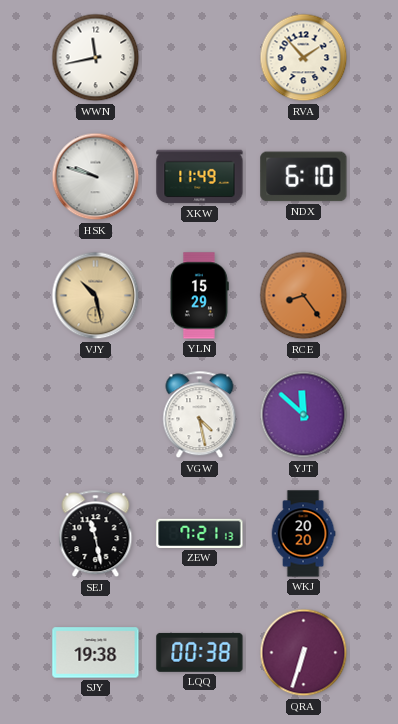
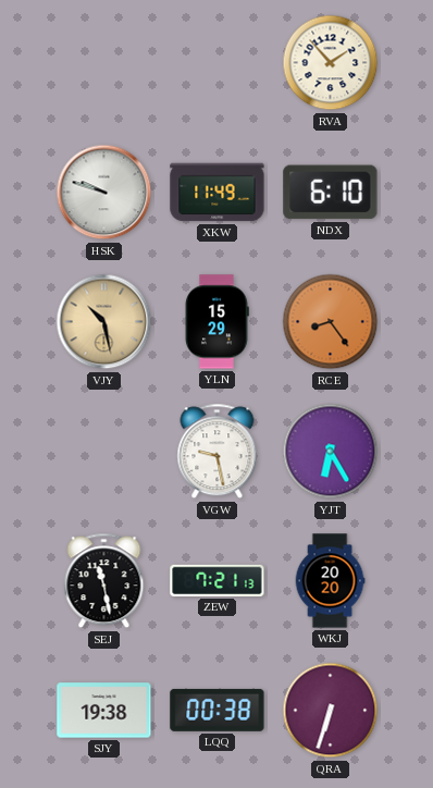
WWN: 11:43 -> none (96, 58)
VGW: 4:28 -> 9:28 (218, 452)
YJT: 11:52 -> 6:25 (331, 452)
